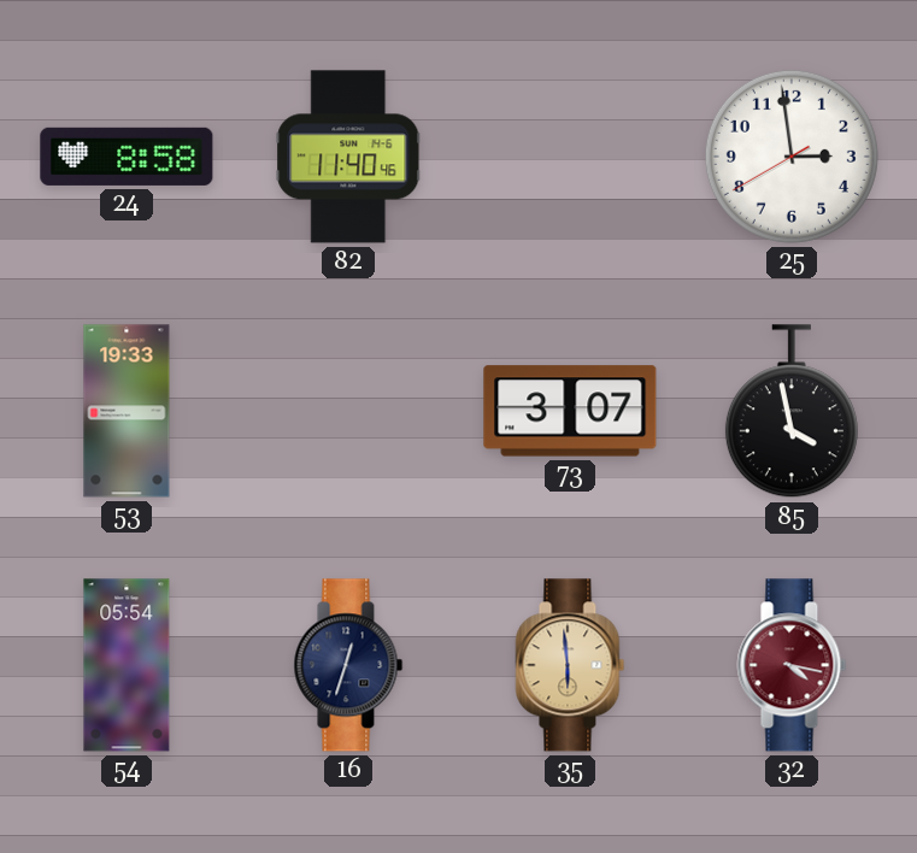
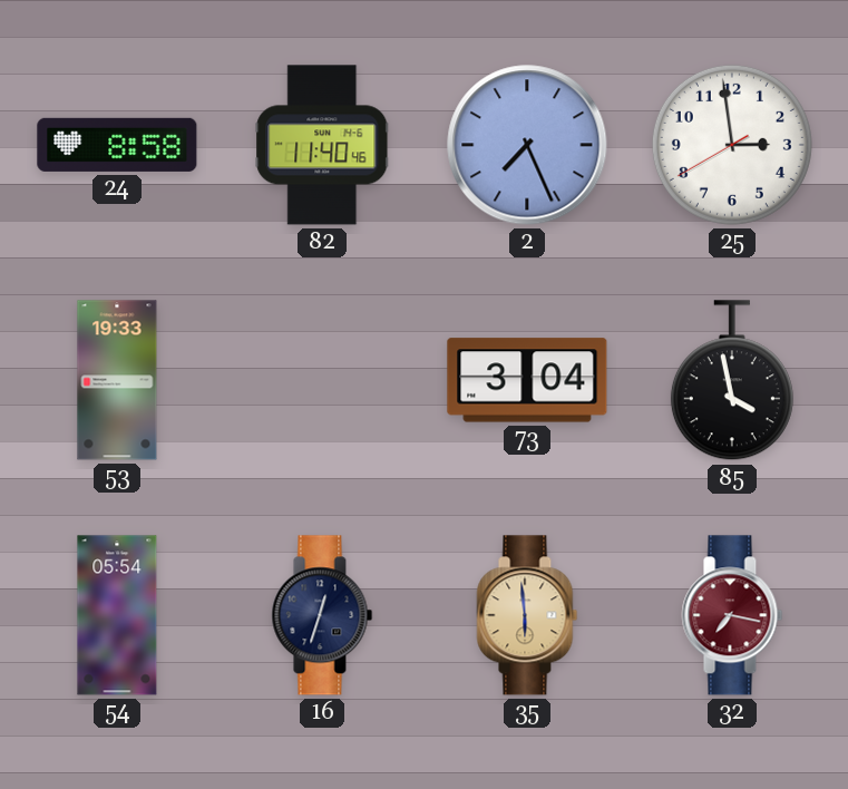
2: none -> 7:26 (527, 145)
73: 3:07 -> 3:04 (527, 380)
32: 4:17 -> 7:17 (732, 615)
